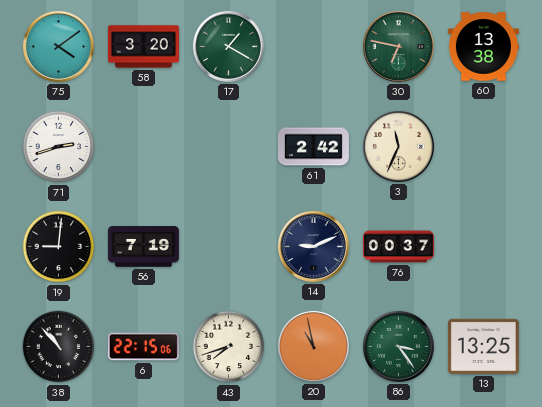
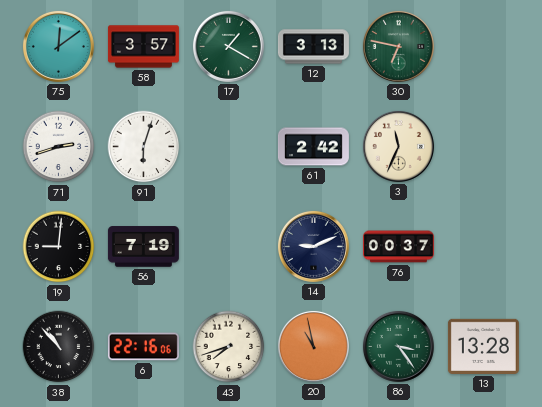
75: 4:09 -> 12:09 (58, 46)
58: 3:20 -> 3:57 (143, 47)
12: none -> 3:13 (313, 47)
60: 13:38 -> none (483, 47)
91: none -> 6:03 (144, 147)
6: 22:15 -> 22:16 (143, 347)
13: 13:25 -> 13:28 (483, 346)
